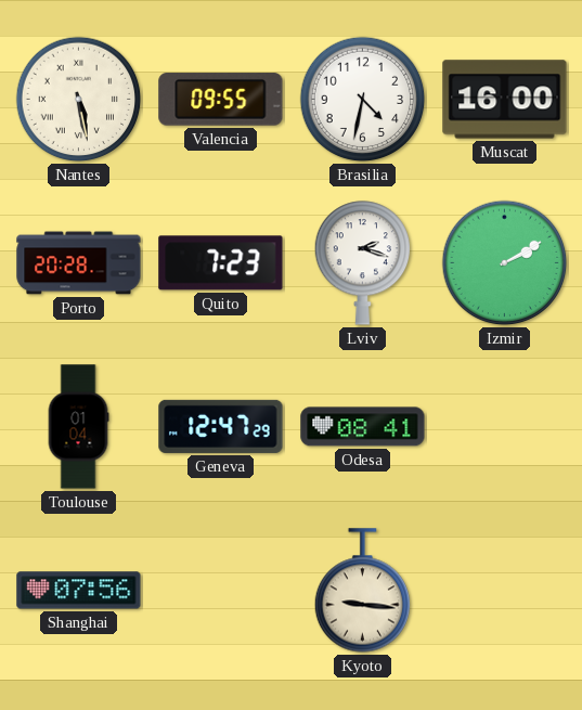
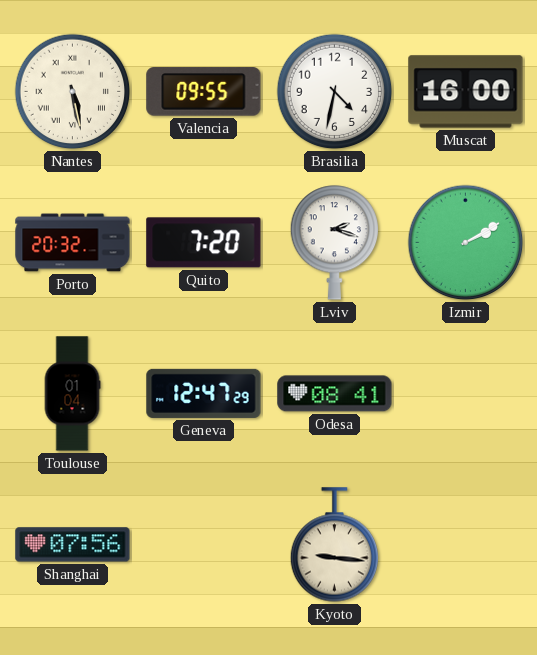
Porto: 20:28 -> 20:32 (73, 243)
Quito: 7:23 -> 7:20 (204, 243)
